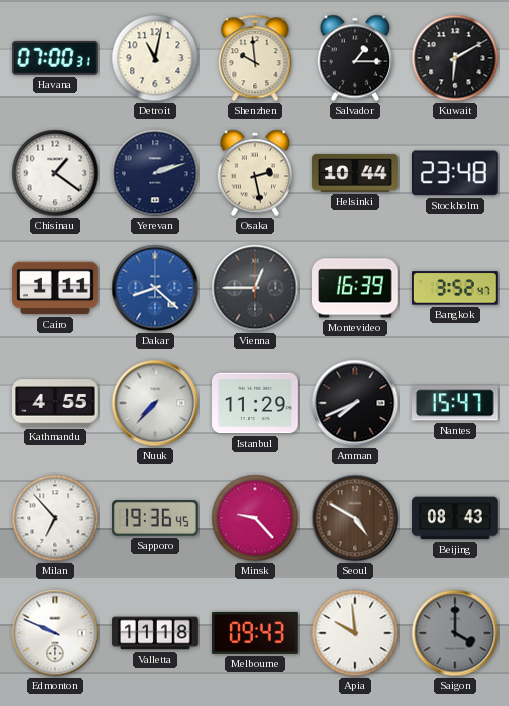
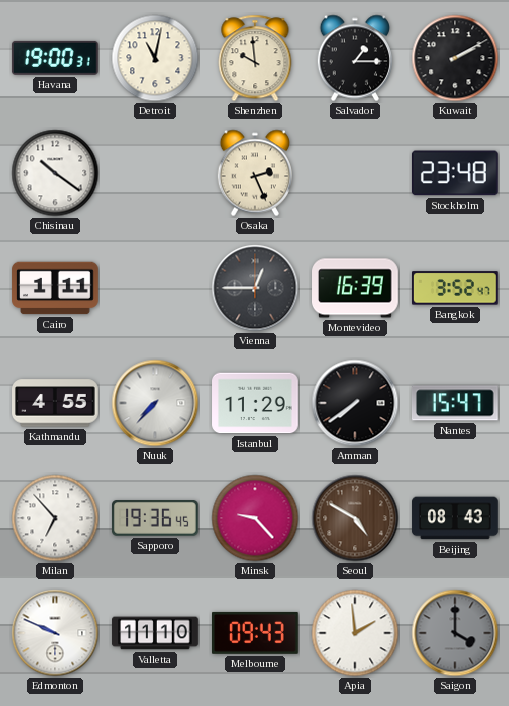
Havana: 07:00 -> 19:00 (55, 58)
Kuwait: 6:10 -> 2:10 (455, 58)
Chisinau: 1:21 -> 10:21 (55, 173)
Yerevan: 2:12 -> none (155, 173)
Osaka: 2:28 -> 2:26 (254, 173)
Helsinki: 10:44 -> none (355, 173)
Dakar: 8:22 -> none (155, 288)
Amman: 7:41 -> 7:39 (355, 403)
Valletta: 11:18 -> 11:10 (155, 633)
Apia: 9:59 -> 1:59 (355, 633)
